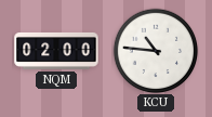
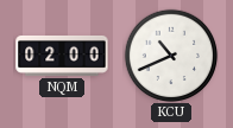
KCU: 10:46 -> 10:41 (171, 56)
